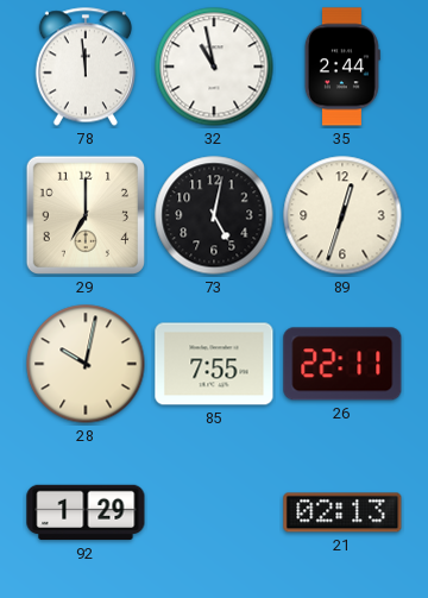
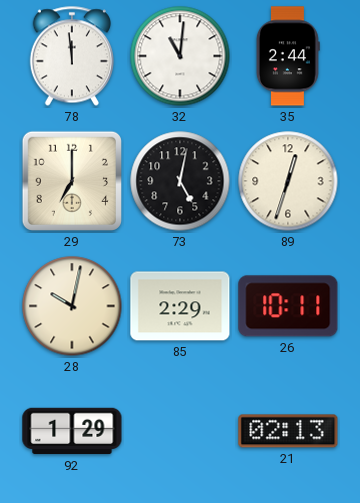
32: 10:58 -> 11:01 (180, 56)
85: 7:55 -> 2:29 (180, 306)
26: 22:11 -> 10:11 (288, 306)
